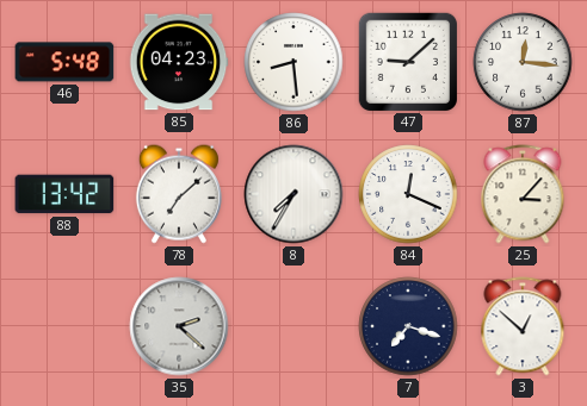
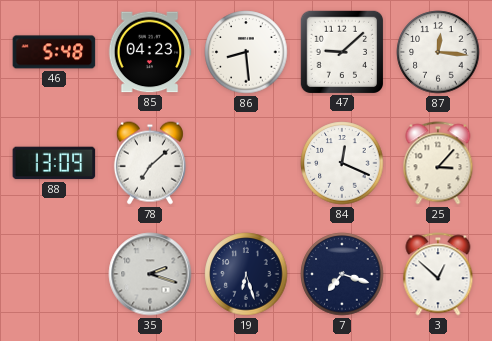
88: 13:42 -> 13:09 (54, 163)
8: 7:35 -> none (293, 194)
35: 2:22 -> 2:18 (150, 274)
19: none -> 6:27 (246, 274)
